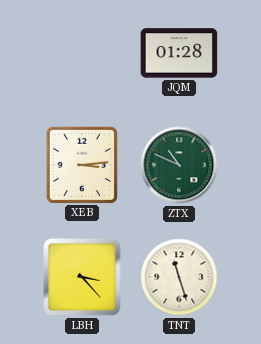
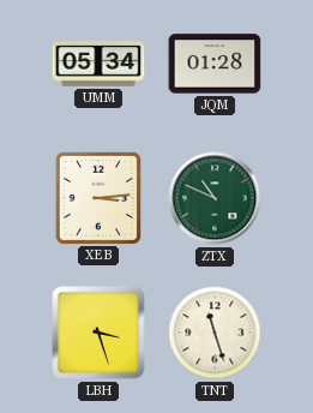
UMM: none -> 05:34 (98, 64)
LBH: 3:23 -> 3:27 (98, 333)
